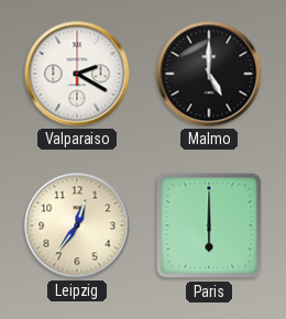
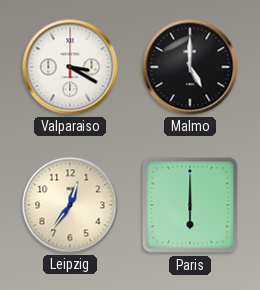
Valparaiso: 2:20 -> 3:20 (70, 67)
